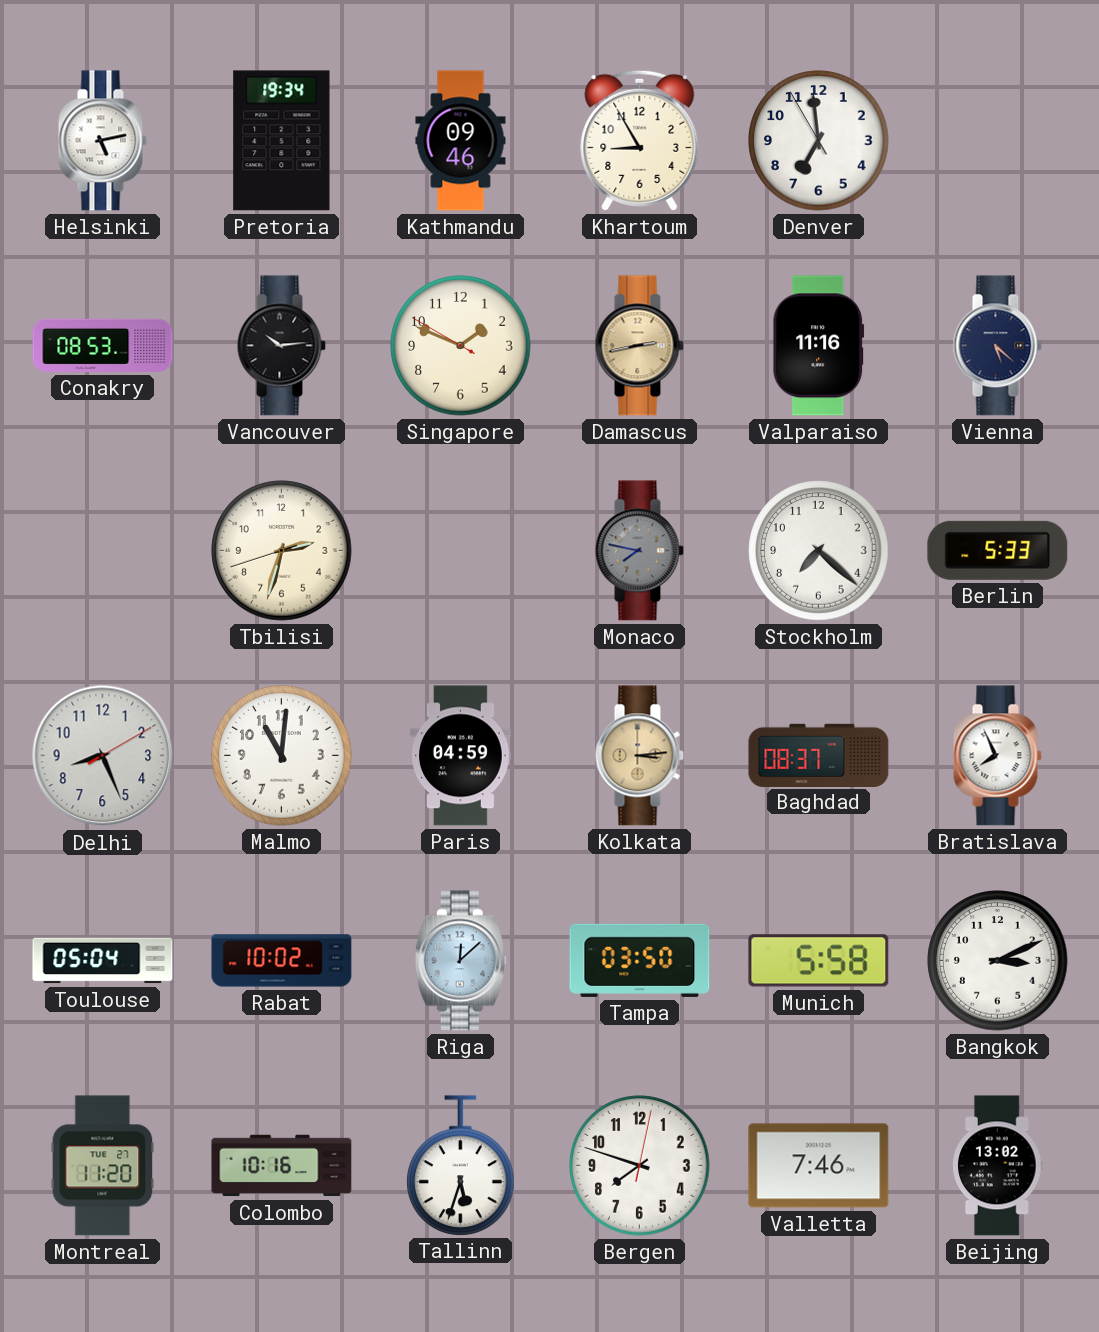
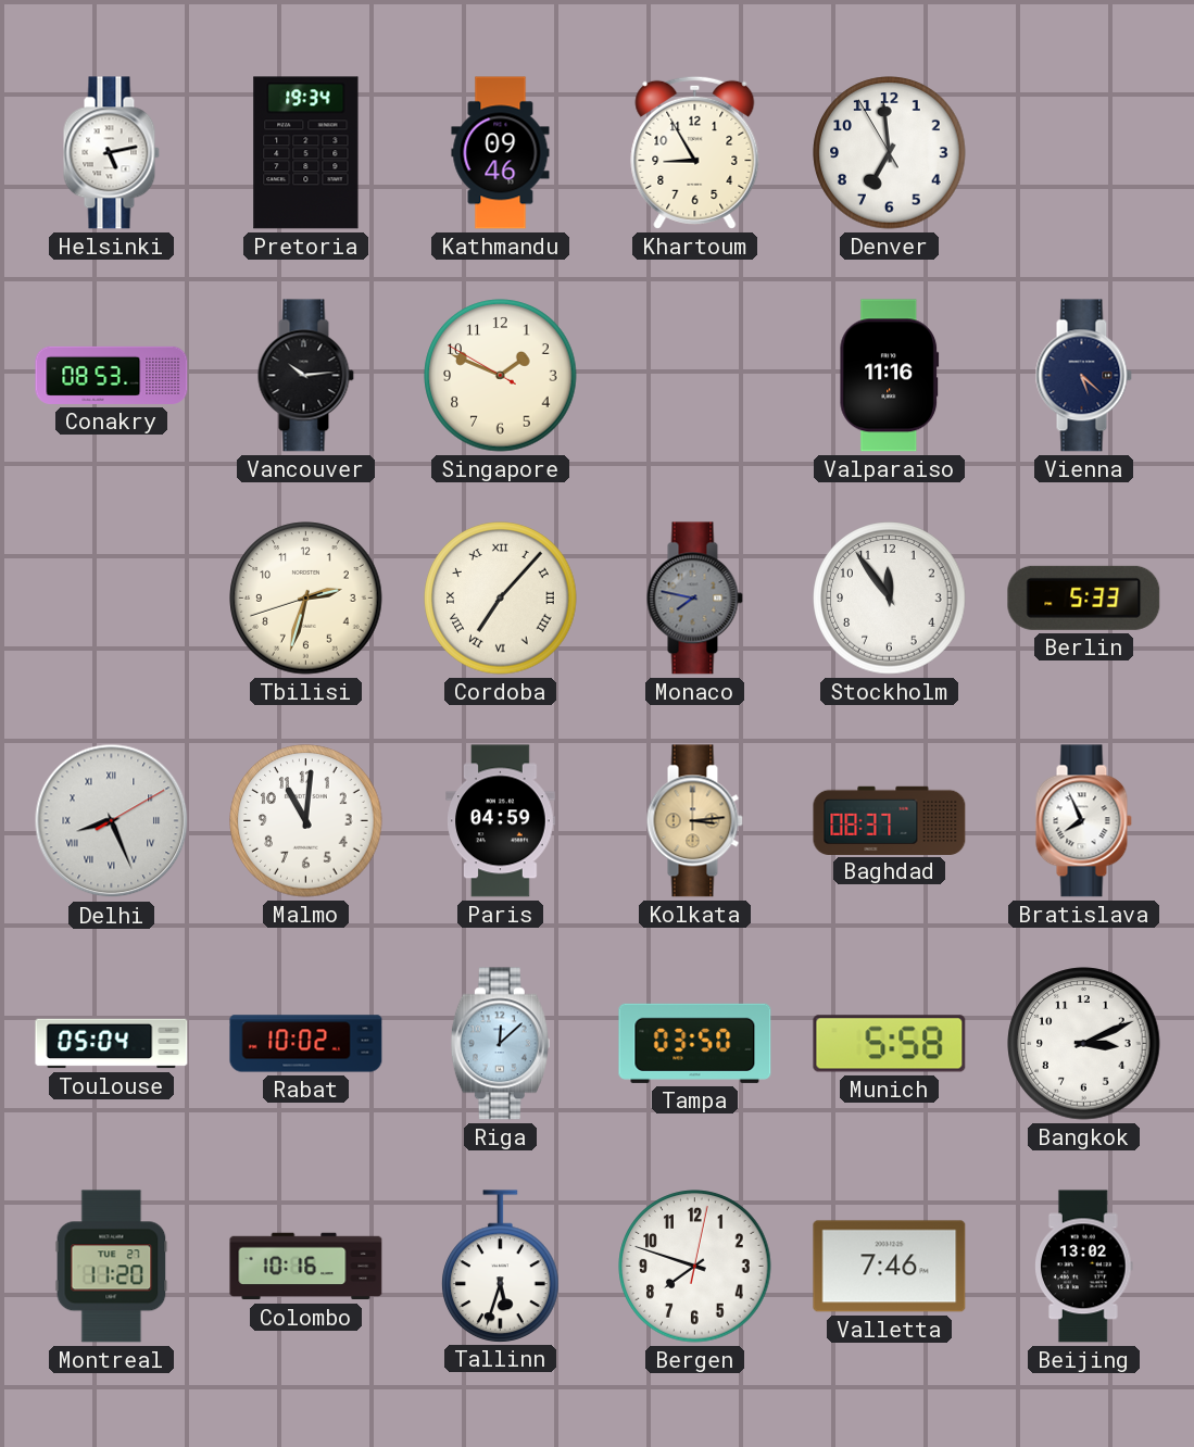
Damascus: 2:43 -> none (639, 346)
Cordoba: none -> 7:07 (501, 599)
Stockholm: 7:22 -> 11:54 (890, 599)
Delhi numerals: Arabic -> Roman (112, 821)
